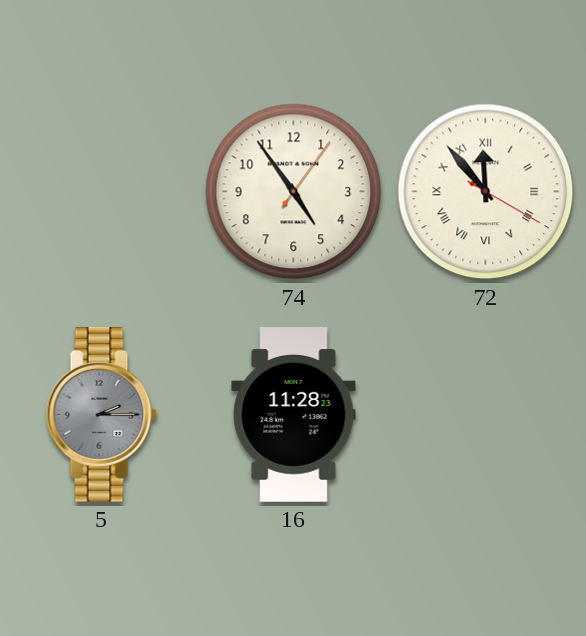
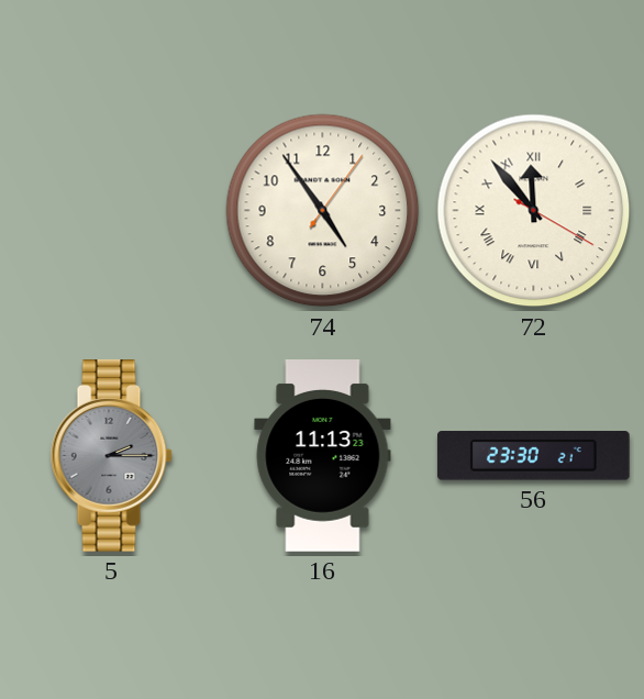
16: 11:28 -> 11:13 (323, 456)
56: none -> 23:30 (534, 456)
